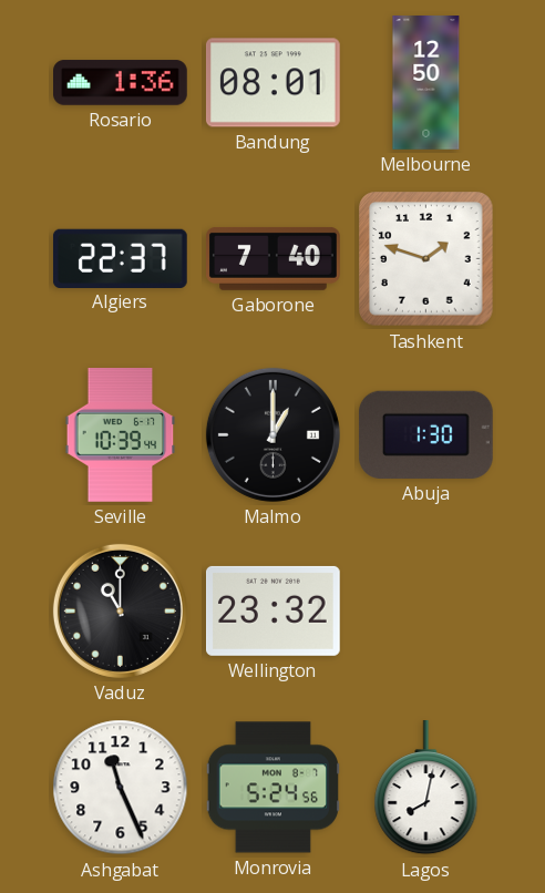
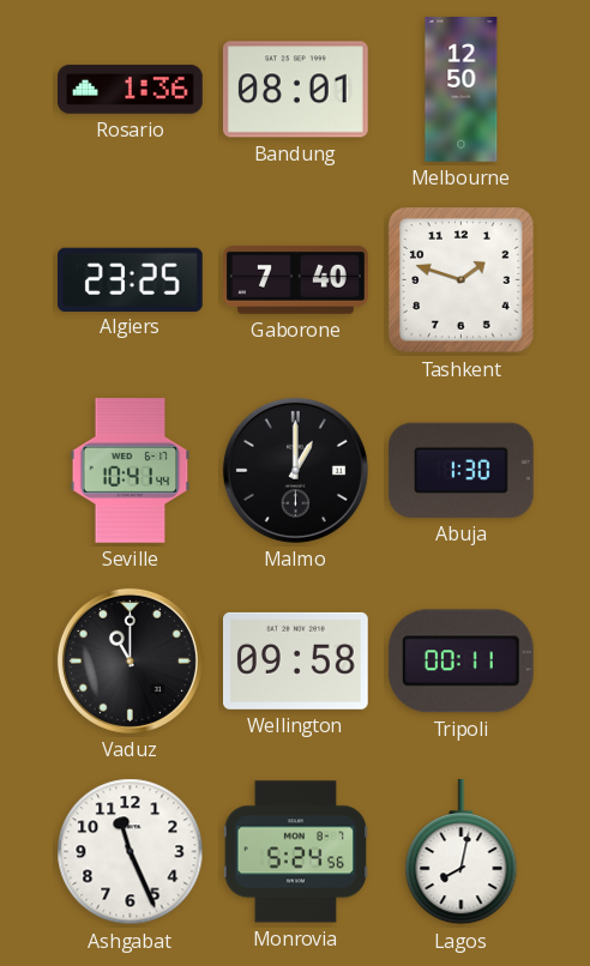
Algiers: 22:37 -> 23:25 (130, 279)
Seville: 10:39 -> 10:41 (131, 471)
Wellington: 23:32 -> 09:58 (296, 660)
Tripoli: none -> 00:11 (460, 662)
